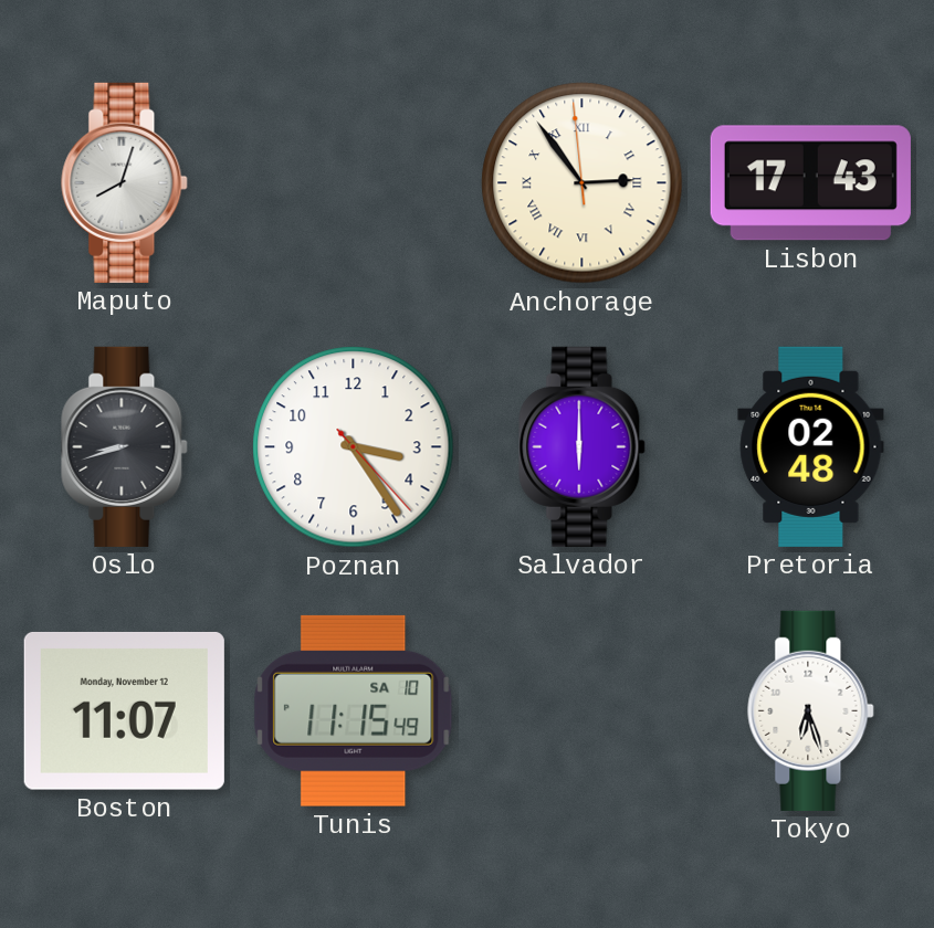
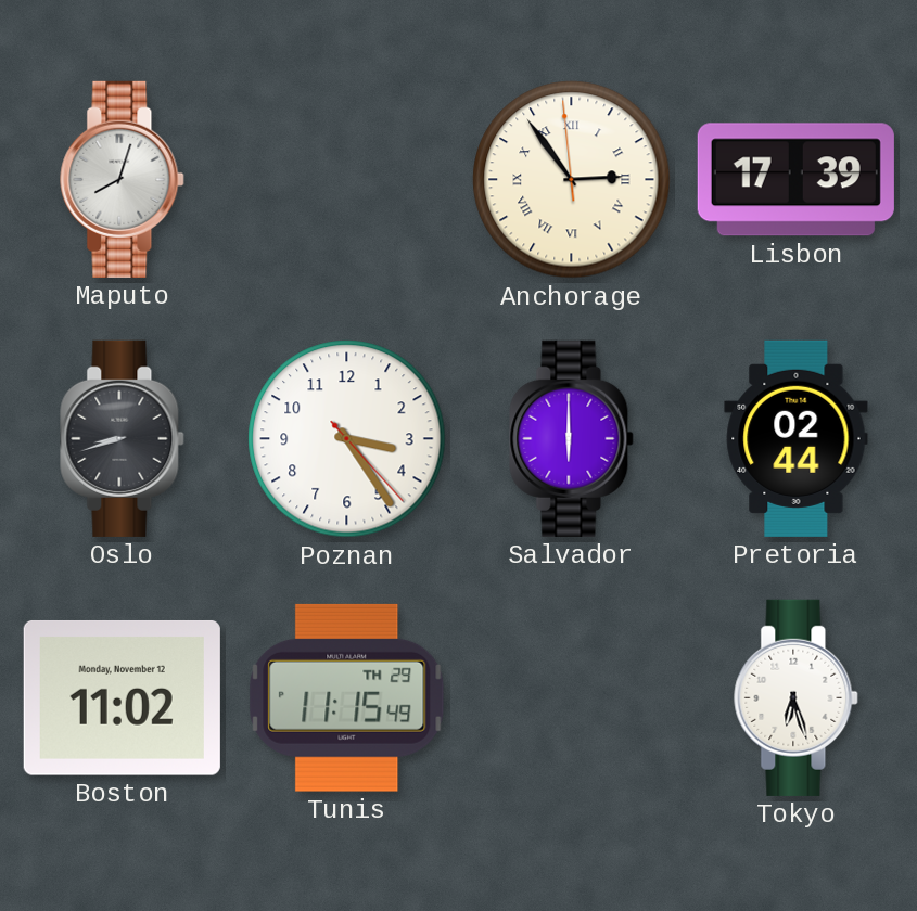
Lisbon: 17:43 -> 17:39 (795, 180)
Pretoria: 02:48 -> 02:44 (797, 438)
Boston: 11:07 -> 11:02 (122, 697)
Tunis date: SA 10 -> TH 29 (347, 697)
